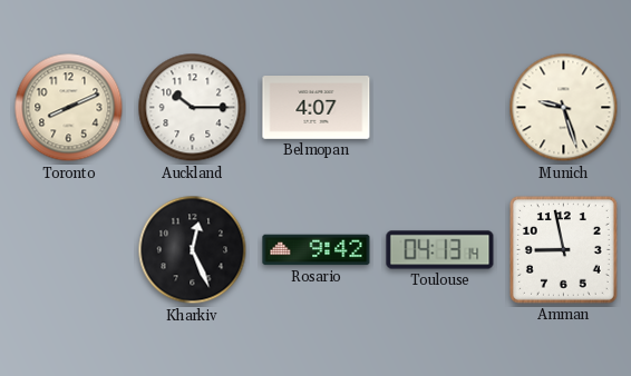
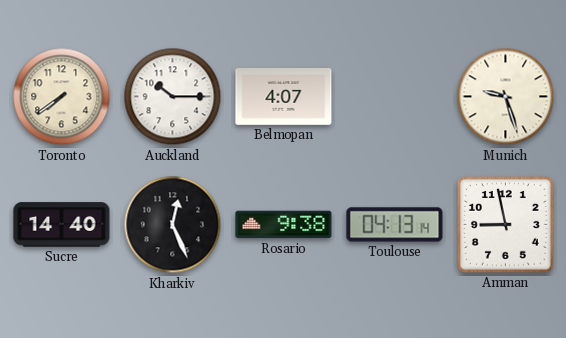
Toronto: 8:11 -> 7:39 (62, 97)
Sucre: none -> 14:40 (62, 225)
Rosario: 9:42 -> 9:38 (284, 225)
